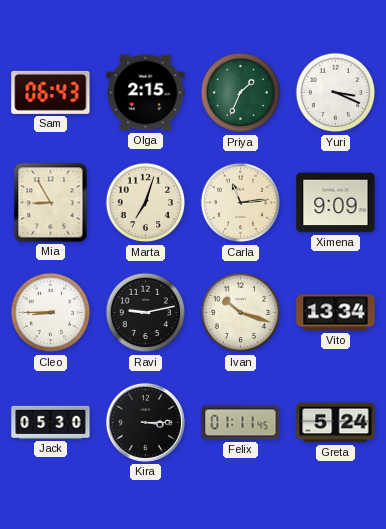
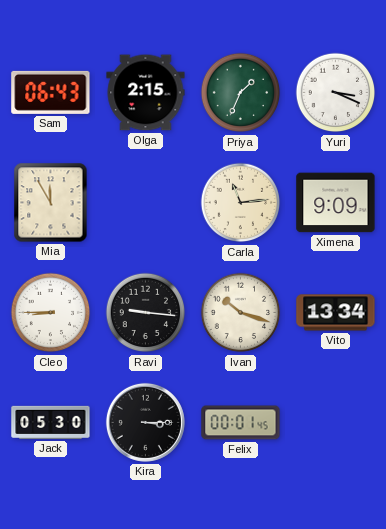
Mia: 8:55 -> 11:55 (51, 203)
Marta: 7:03 -> none (146, 203)
Ravi: 9:13 -> 9:16 (146, 313)
Felix: 01:11 -> 00:01 (241, 423)
Greta: 5:24 -> none (336, 423)
